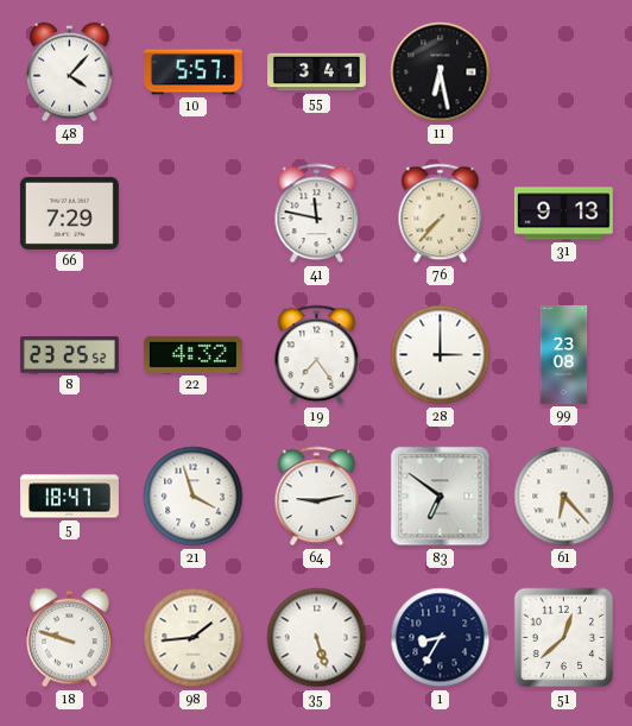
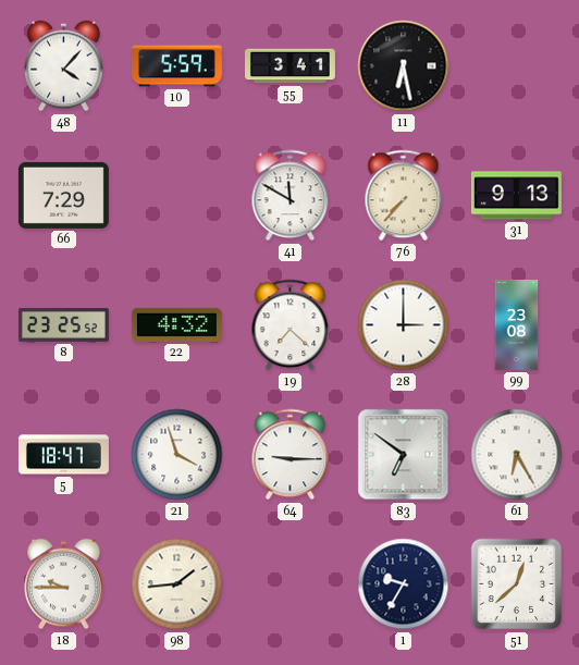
10: 5:57 -> 5:59 (176, 66)
41: 11:47 -> 11:50 (291, 196)
19: 7:24 -> 7:22 (291, 325)
64: 9:13 -> 9:15 (291, 455)
61: 6:23 -> 6:25 (517, 455)
18: 9:48 -> 9:45 (64, 584)
35: 5:27 -> none (317, 638)
1: 8:35 -> 9:35 (404, 584)
